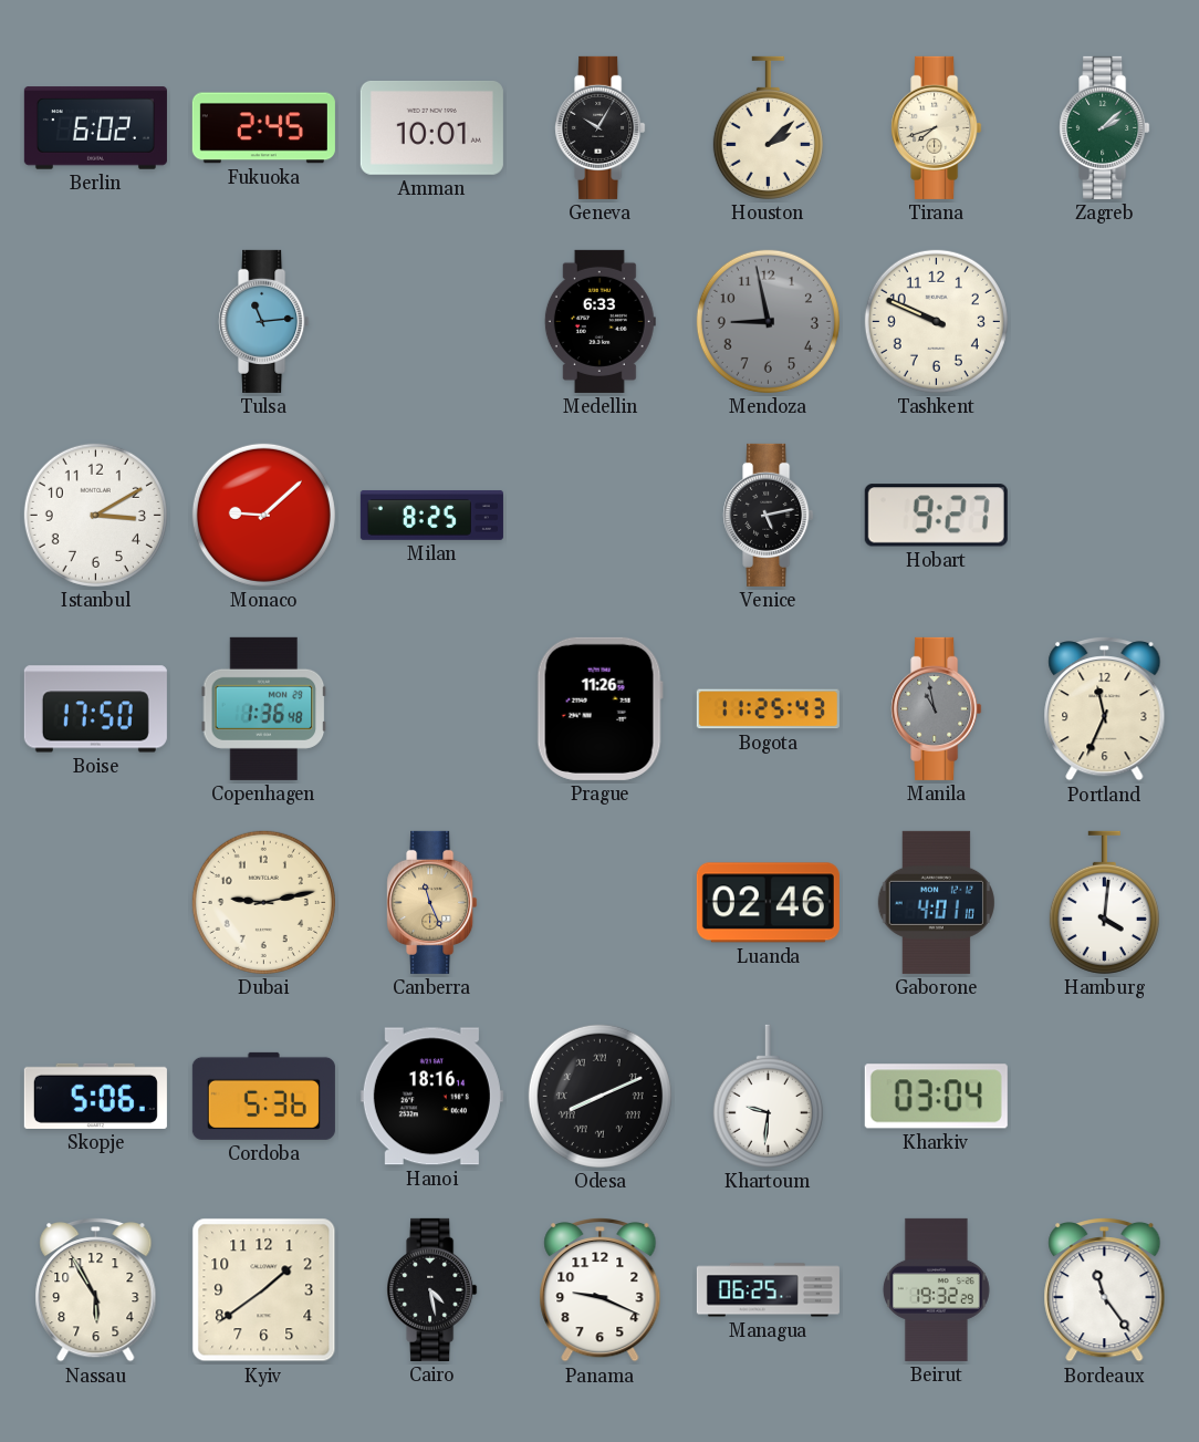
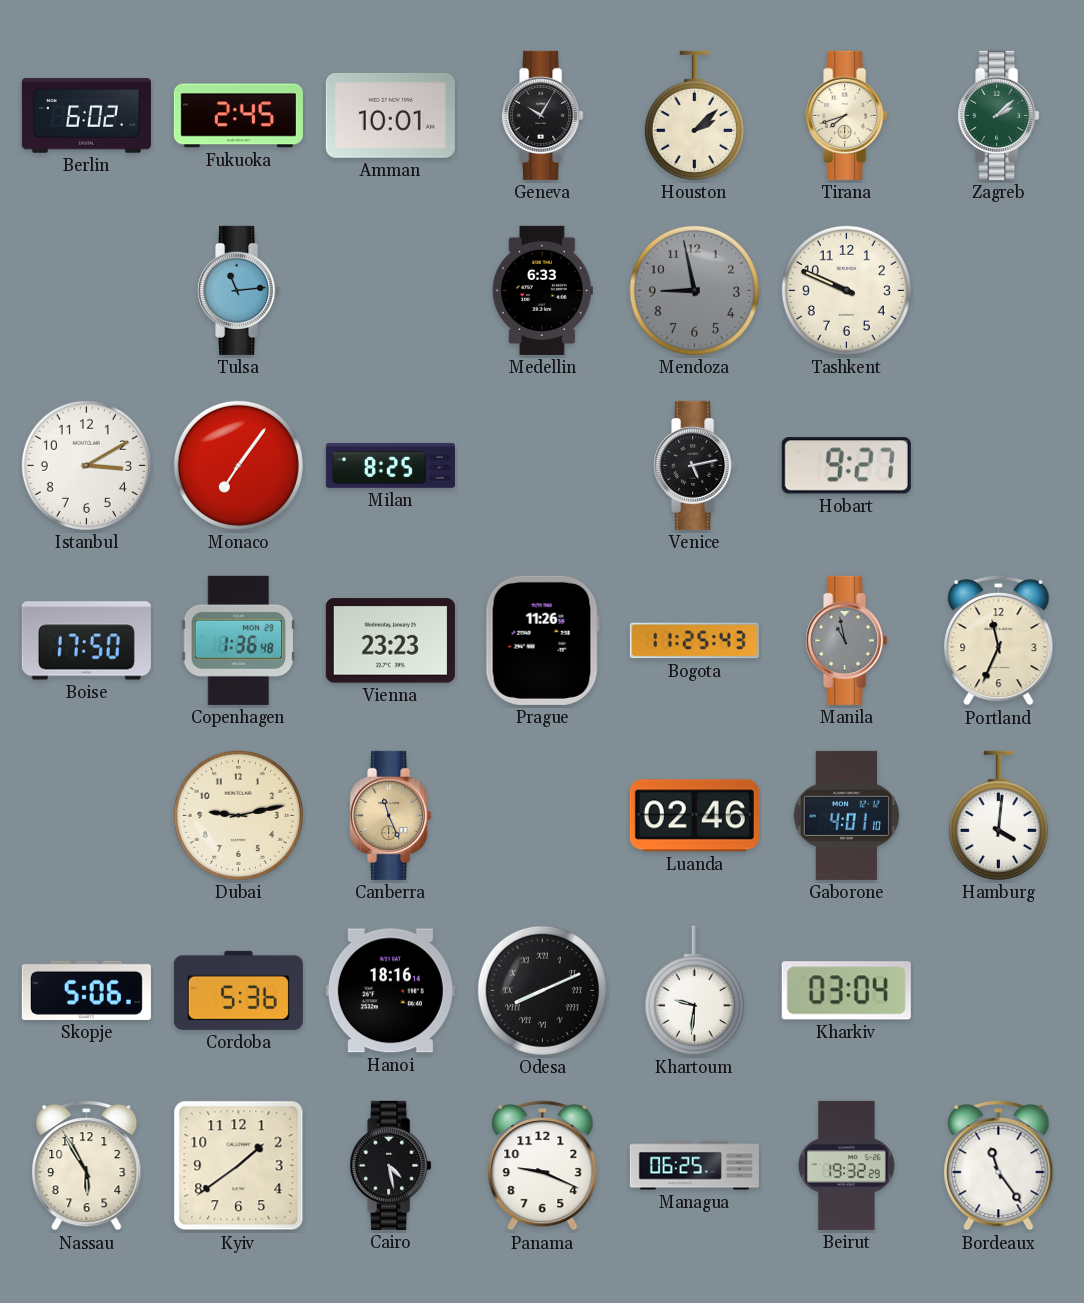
Monaco: 9:08 -> 7:06 (238, 465)
Vienna: none -> 23:23 (390, 641)
